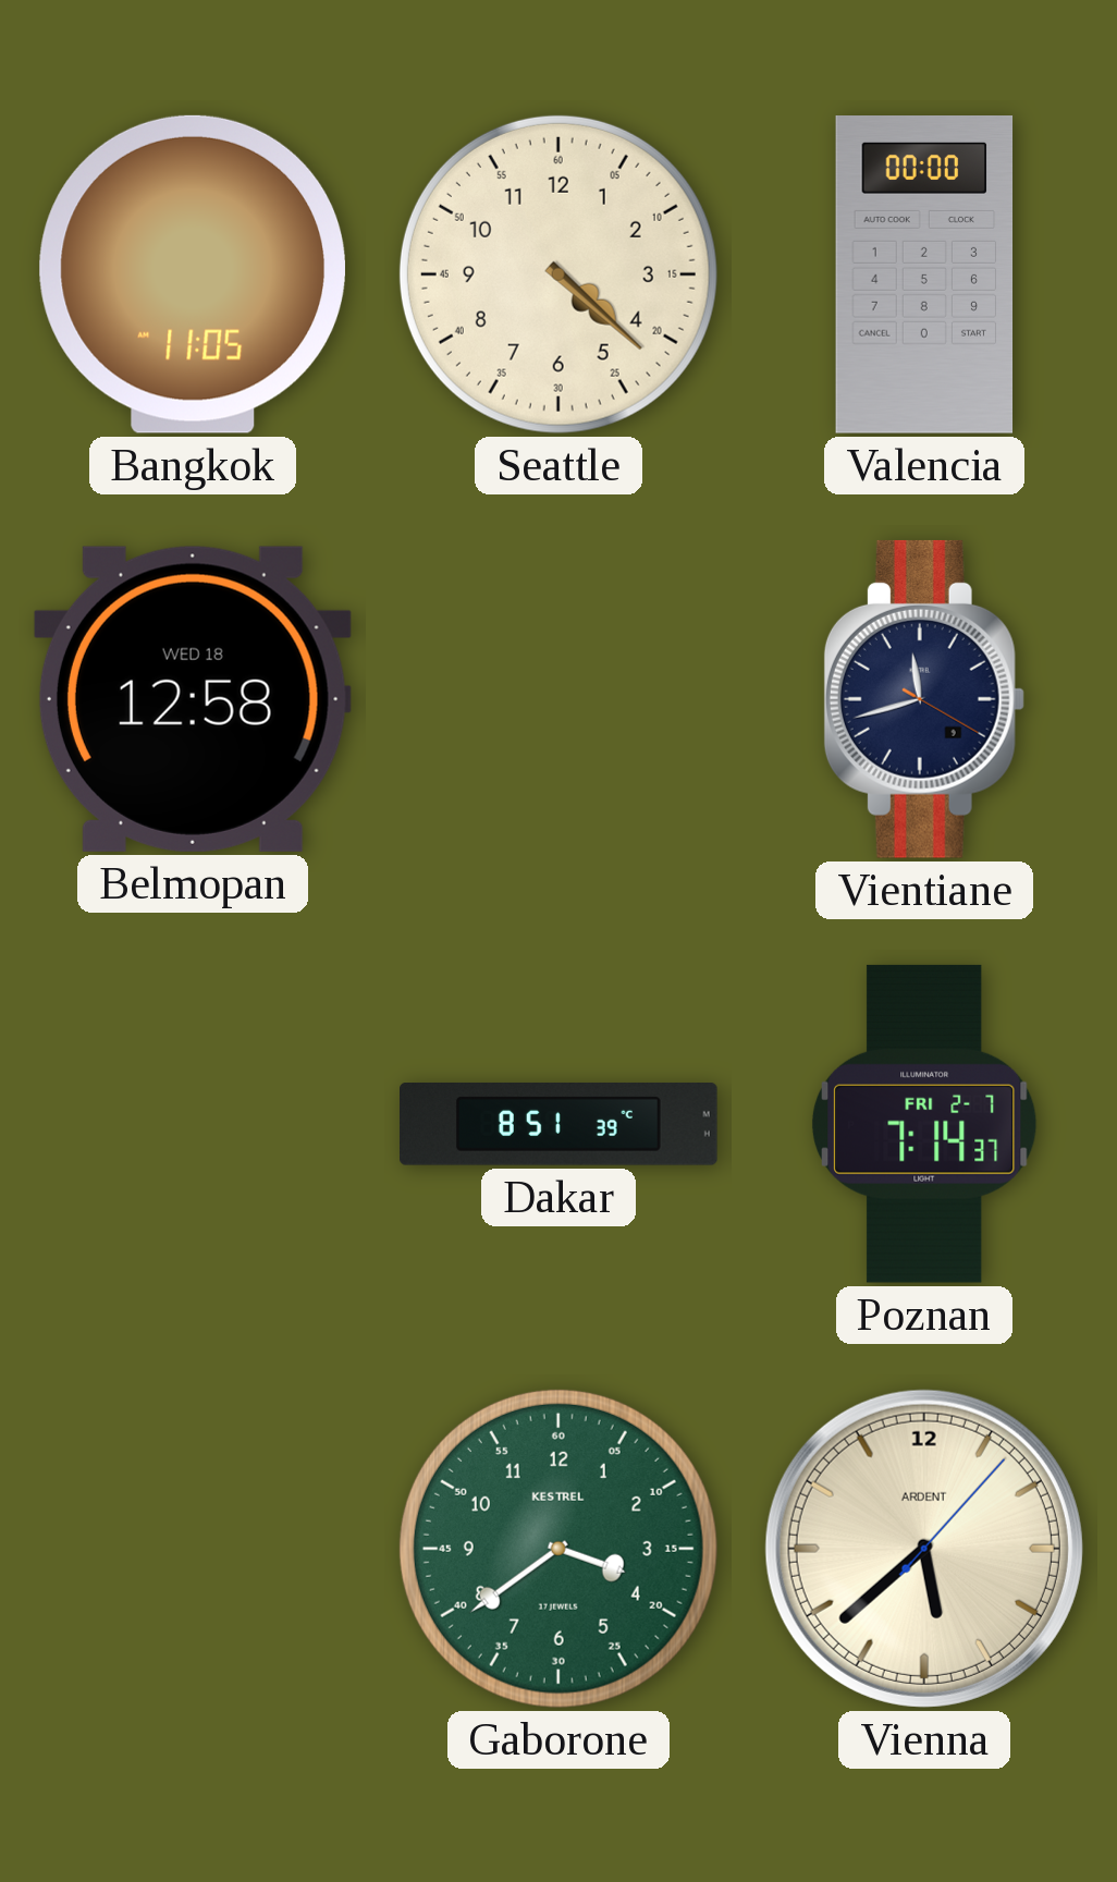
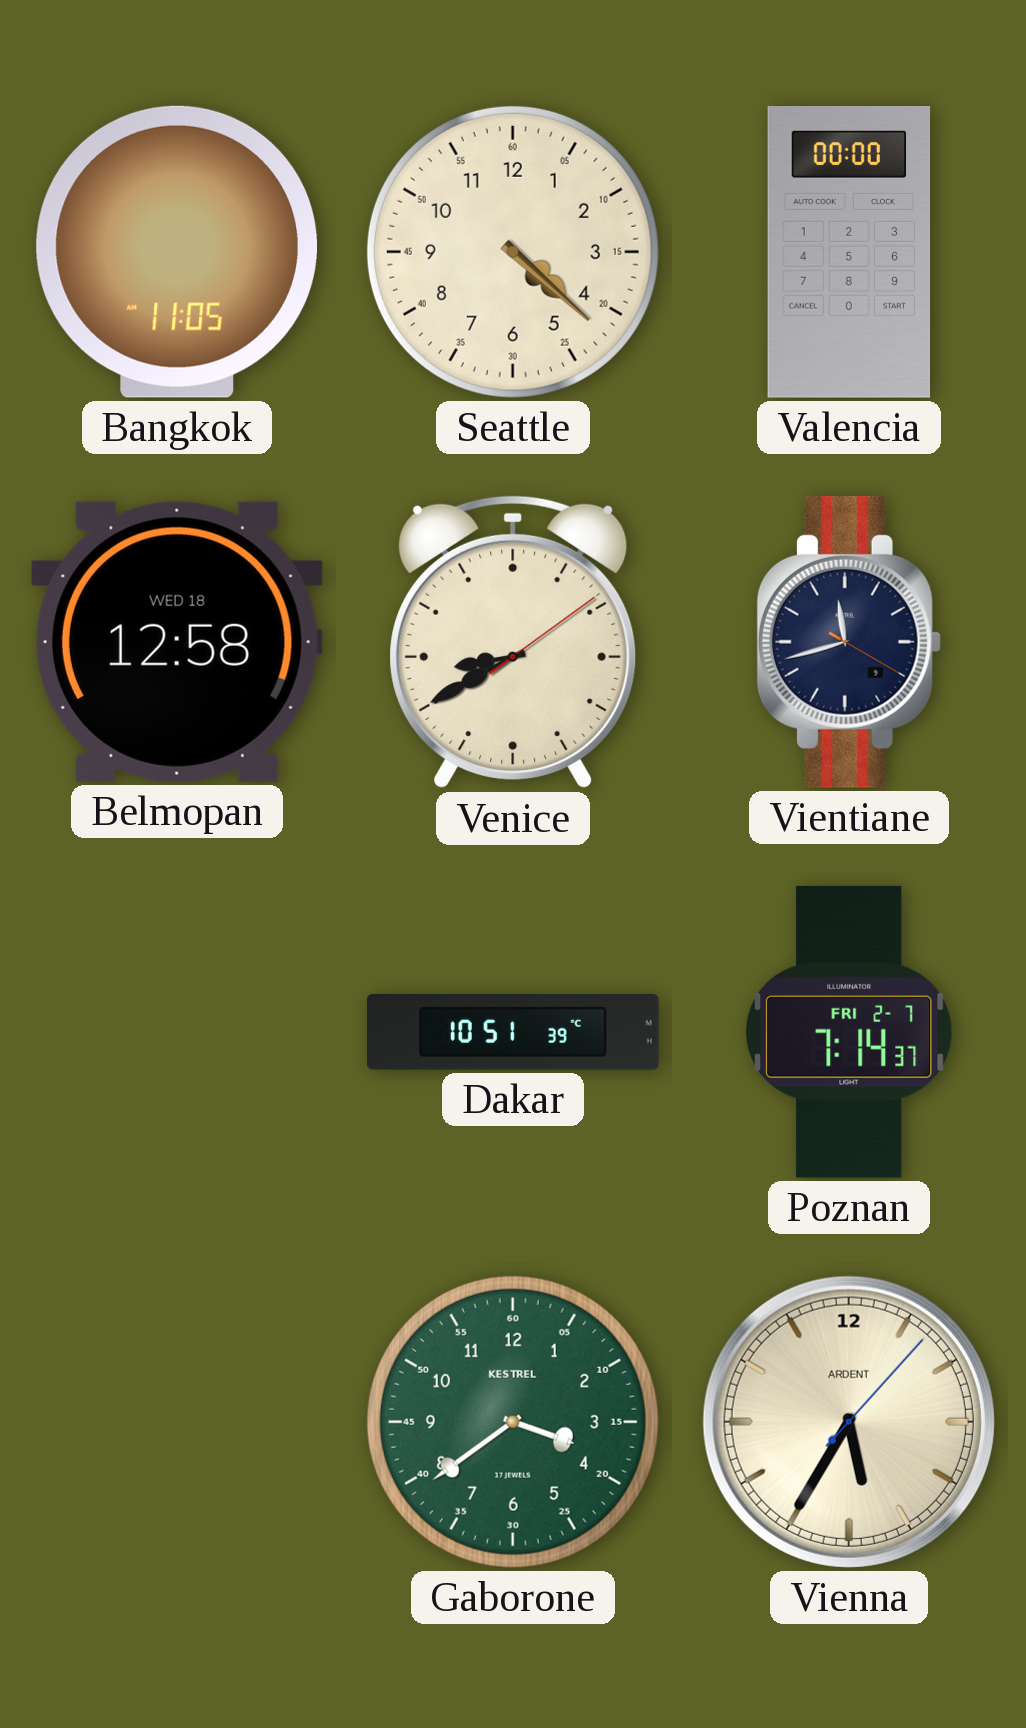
Venice: none -> 8:40 (514, 642)
Dakar: 8:51 -> 10:51 (514, 1033)
Vienna: 5:38 -> 5:35 (849, 1422)
